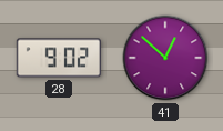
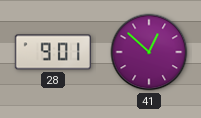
28: 9:02 -> 9:01 (52, 52)
